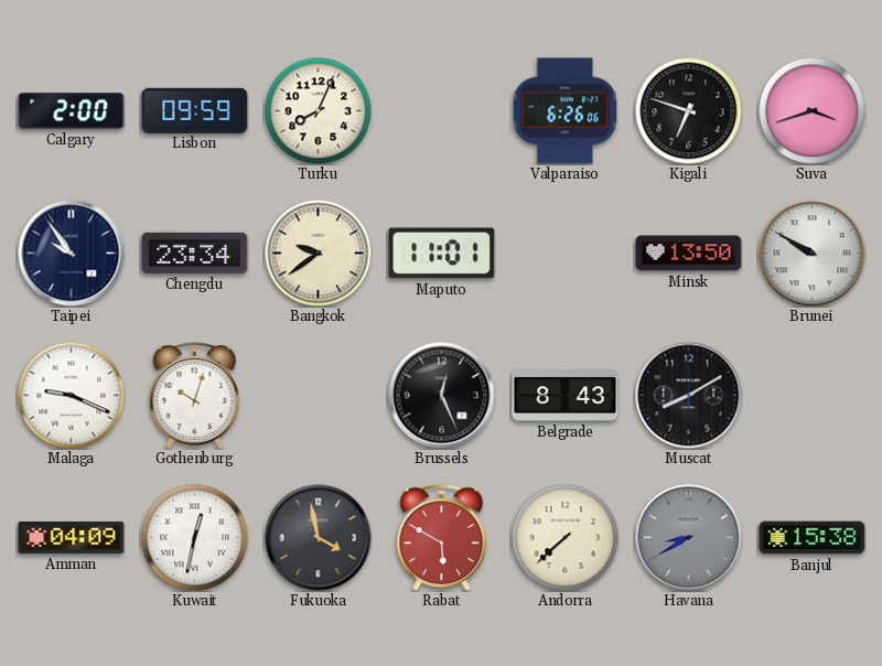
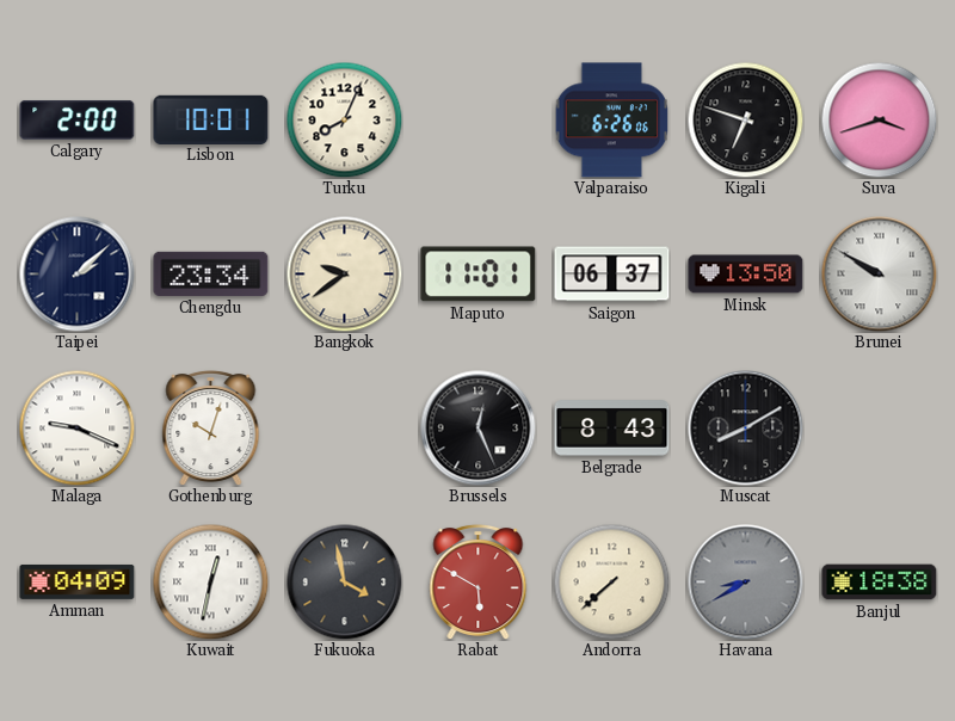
Lisbon: 09:59 -> 10:01 (211, 119)
Taipei: 9:54 -> 2:08 (78, 275)
Saigon: none -> 06:37 (612, 275)
Banjul: 15:38 -> 18:38 (880, 583)
